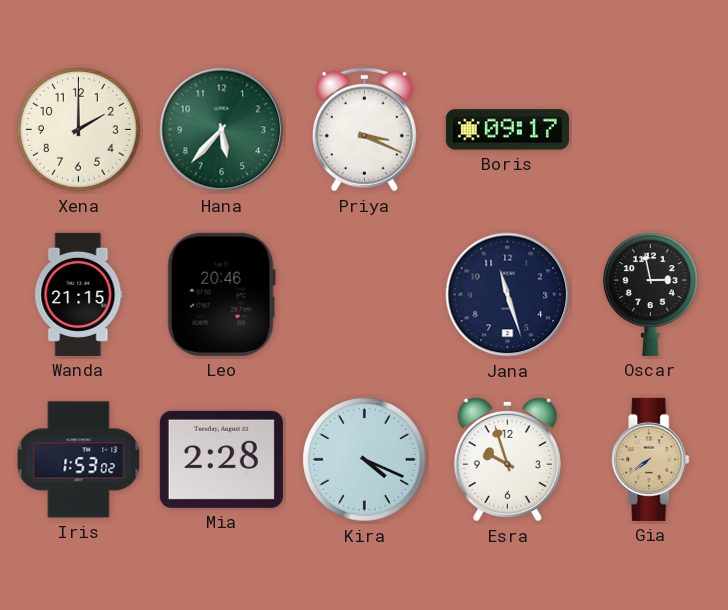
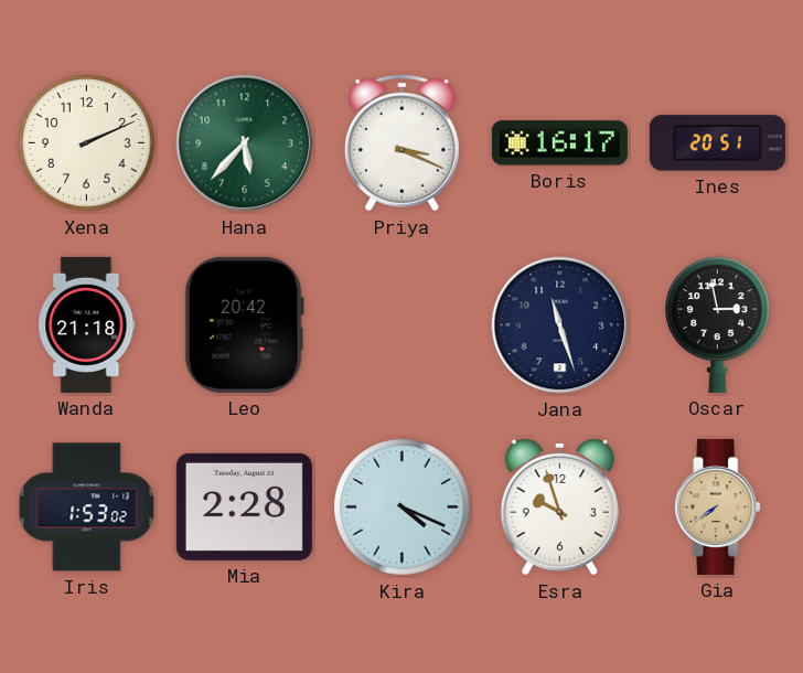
Xena: 2:00 -> 2:11 (87, 143)
Boris: 09:17 -> 16:17 (559, 143)
Ines: none -> 20:51 (717, 143)
Wanda: 21:15 -> 21:18 (87, 324)
Leo: 20:46 -> 20:42 (244, 324)
